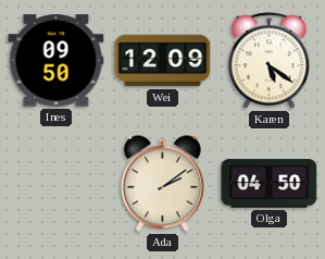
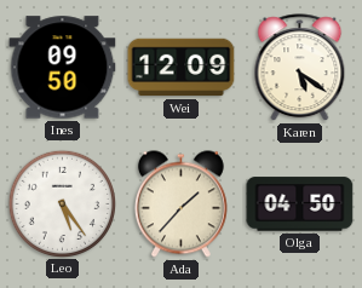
Leo: none -> 5:24 (62, 203)
Ada: 2:09 -> 1:37 (180, 205)
